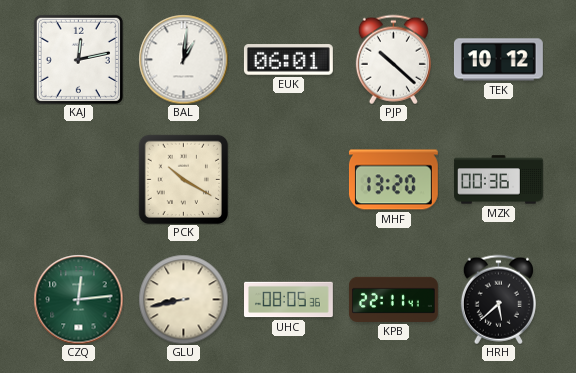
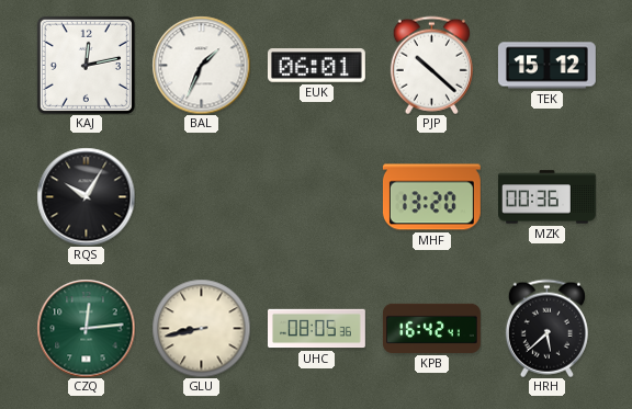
BAL: 1:01 -> 1:34 (201, 65)
TEK: 10:12 -> 15:12 (546, 66)
RQS: none -> 10:05 (86, 196)
PCK: 10:20 -> none (183, 179)
KPB: 22:11 -> 16:42 (432, 328)
